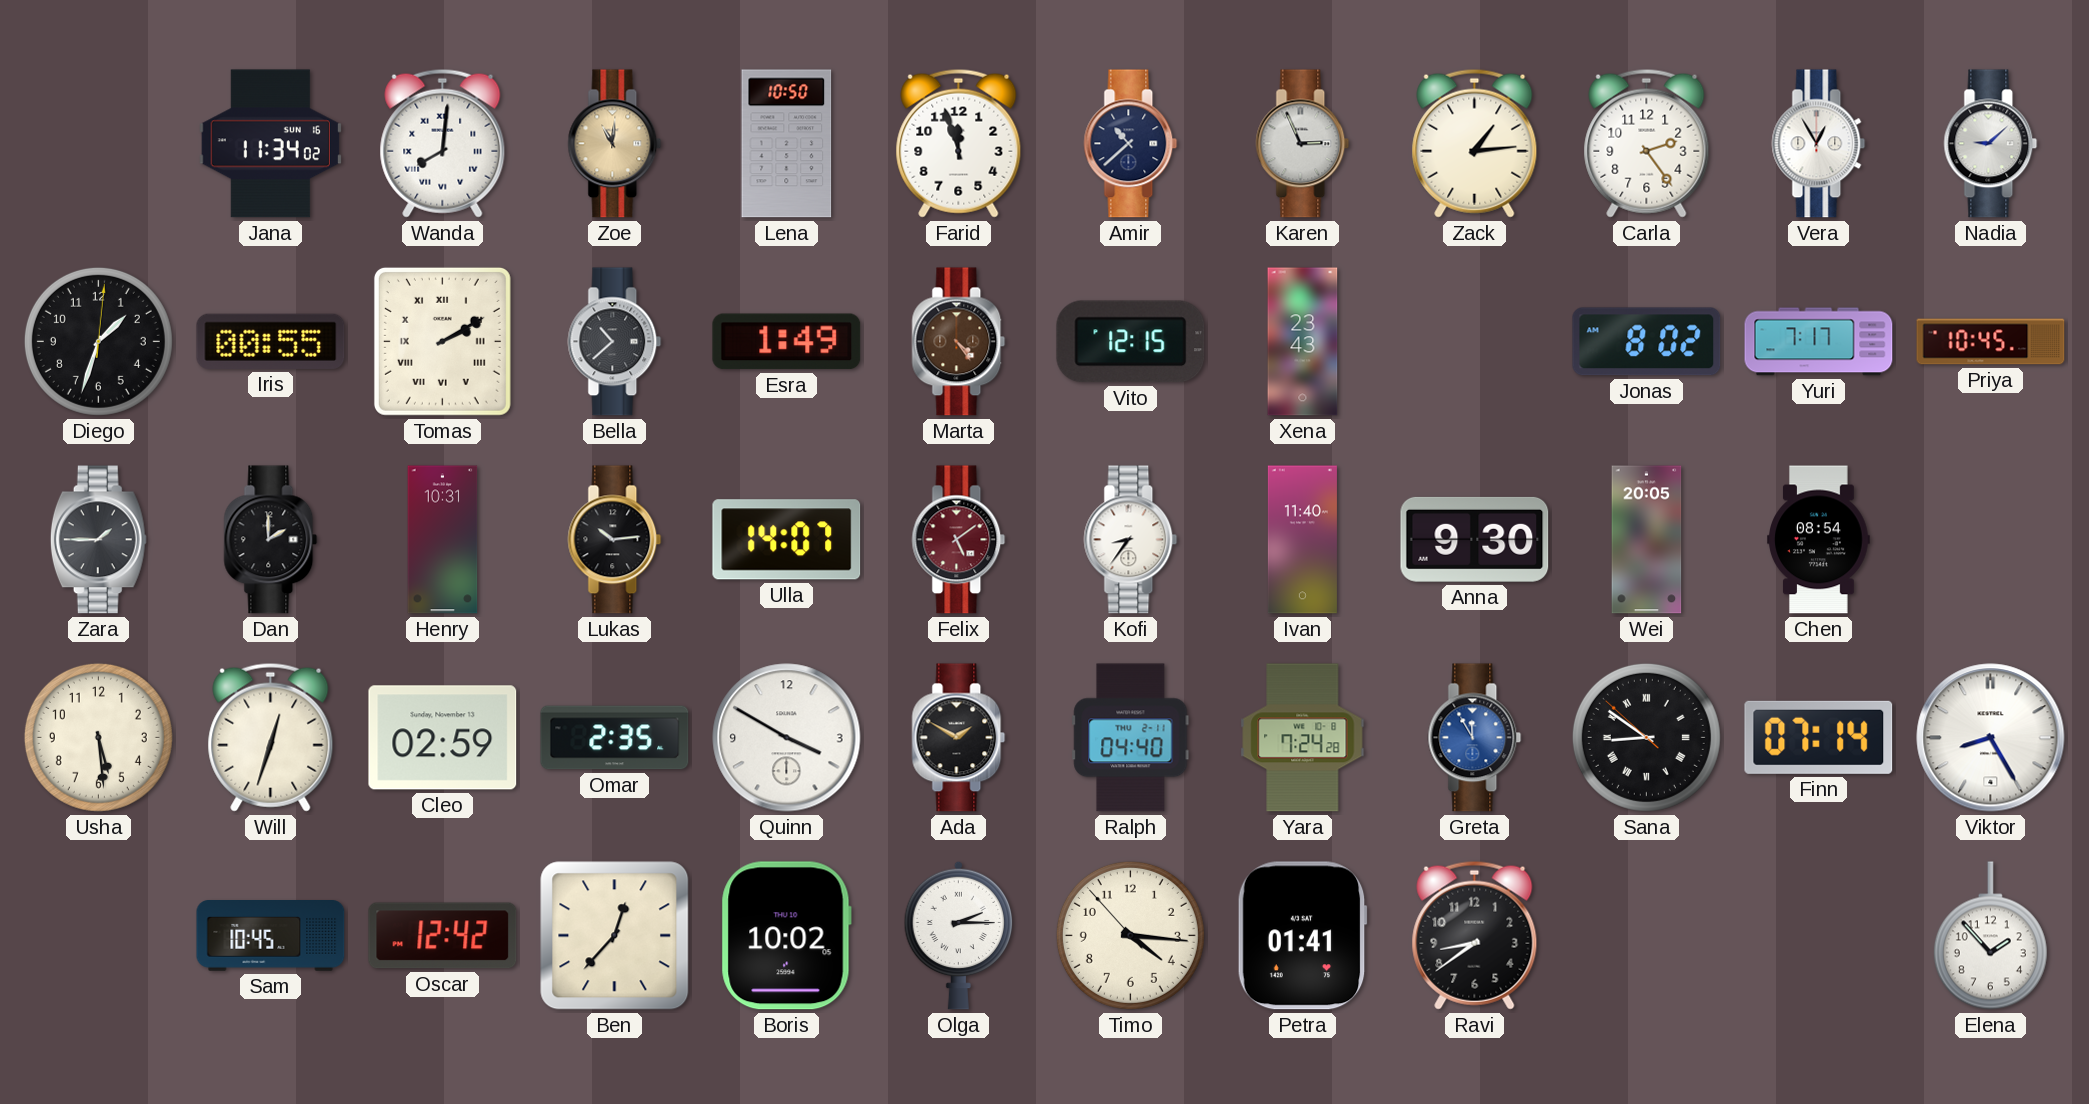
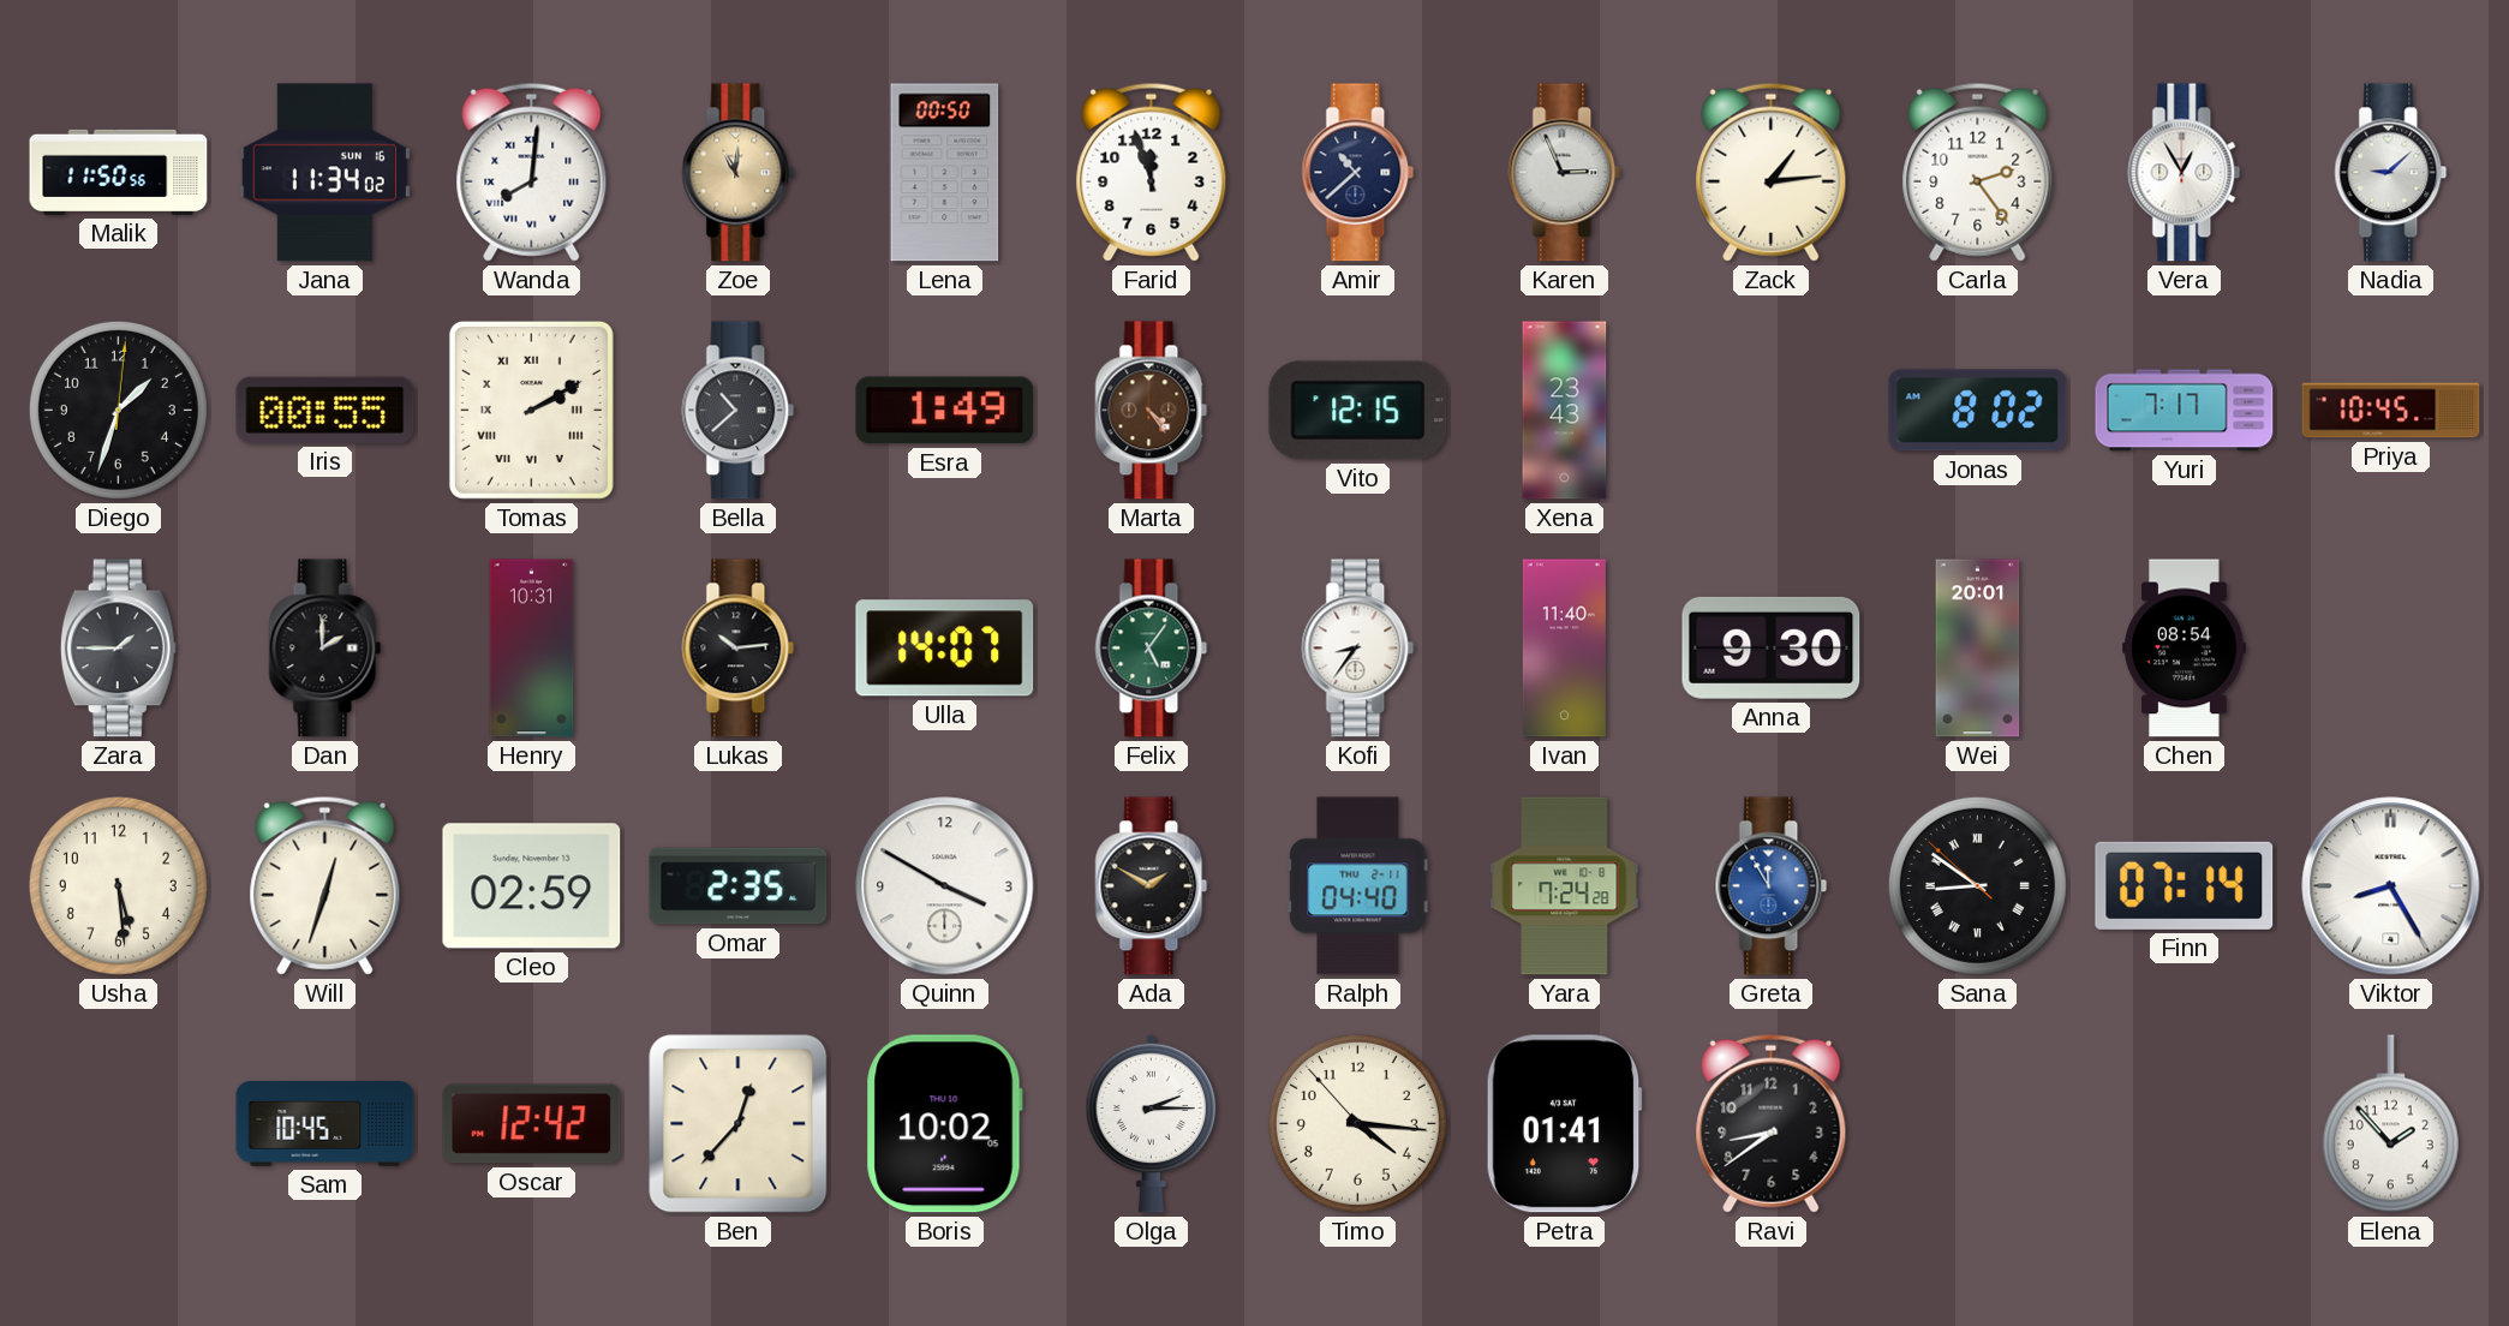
Malik: none -> 11:50 (119, 172)
Lena: 10:50 -> 00:50 (945, 173)
Felix: 5:09 -> 5:06 (1152, 649)
Felix dial: burgundy -> green (1152, 649)
Wei: 20:05 -> 20:01 (1978, 649)
